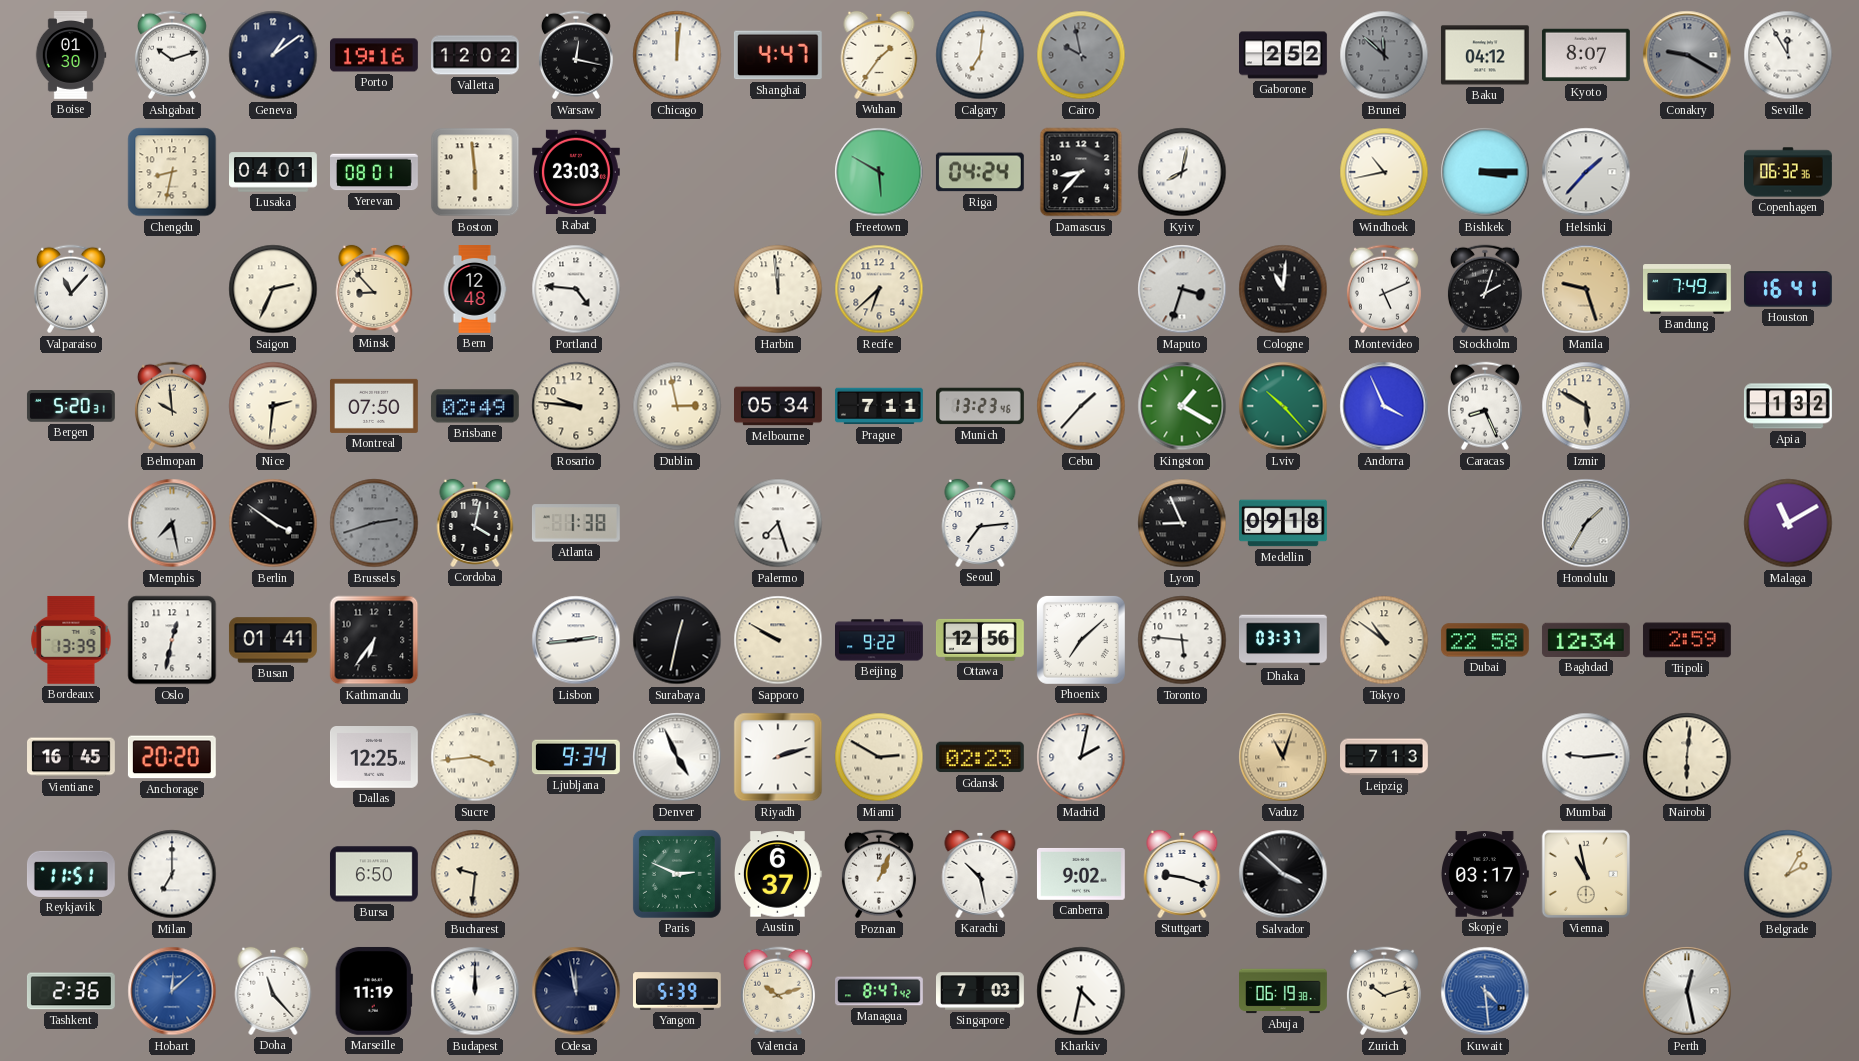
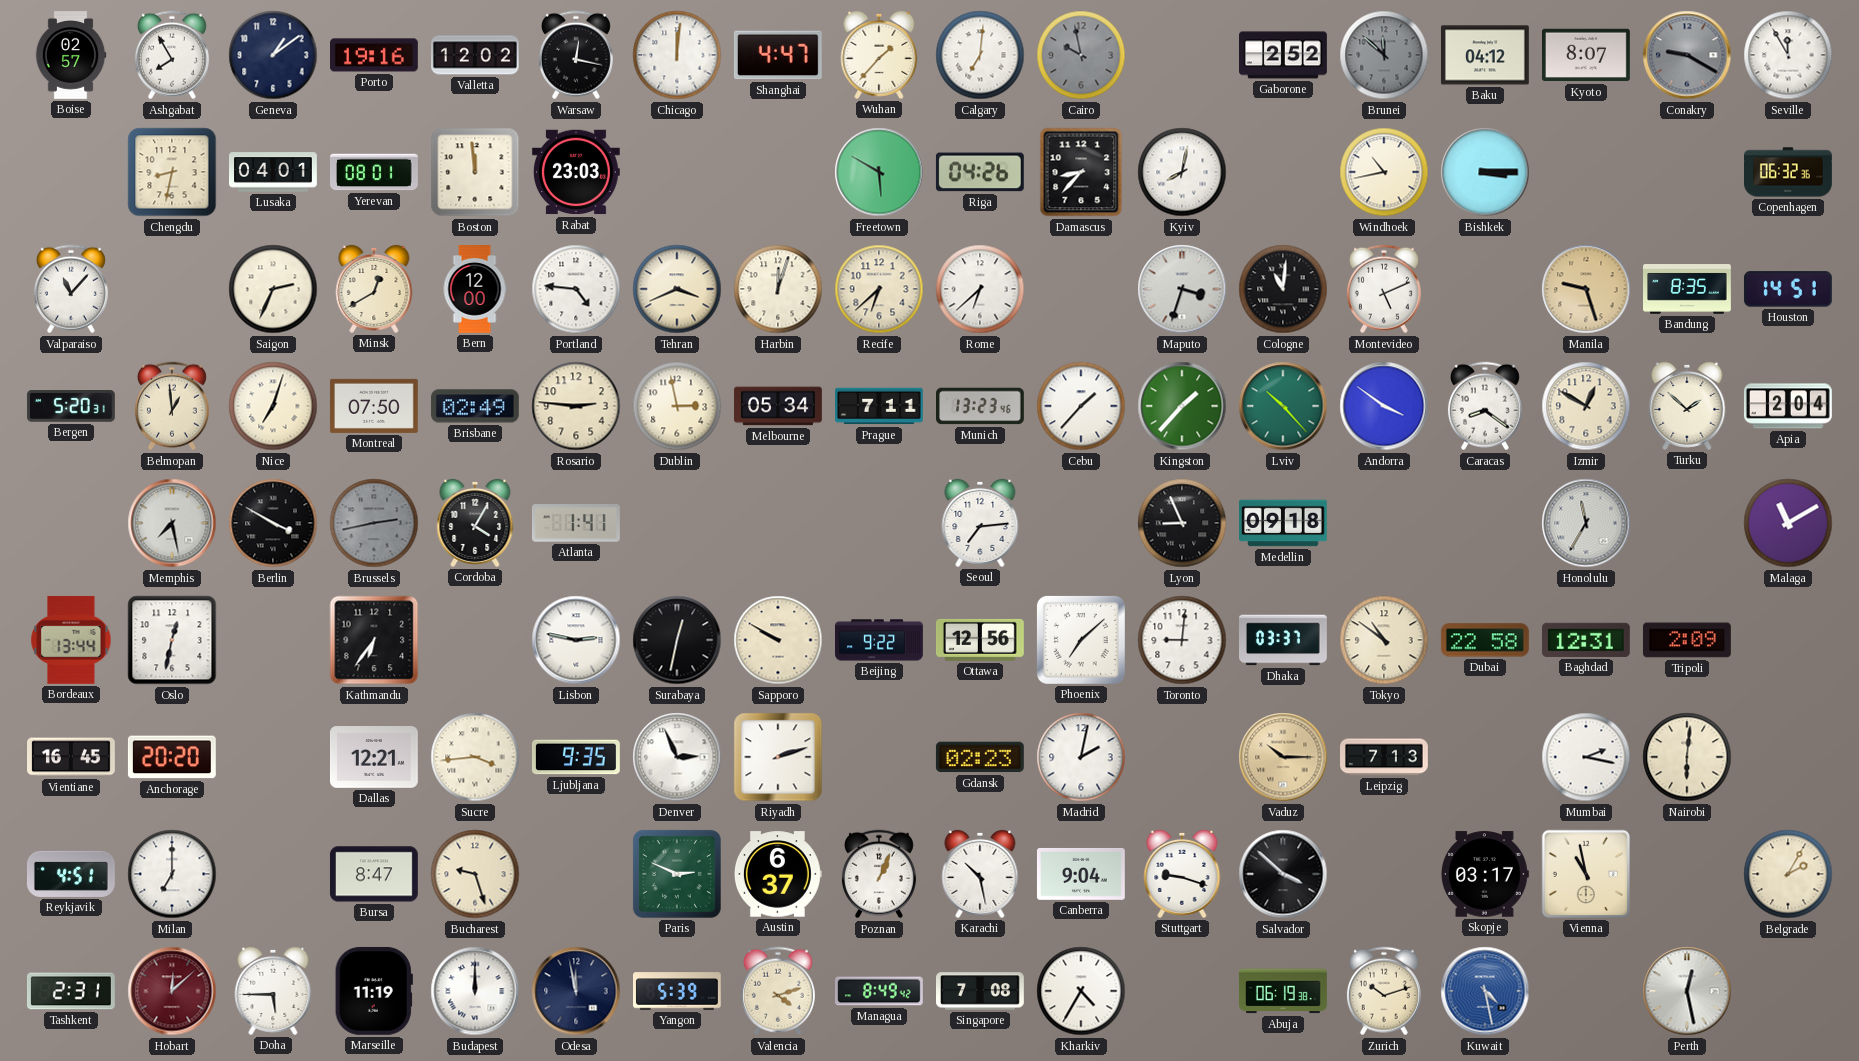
Boise: 01:30 -> 02:57 (71, 56)
Ashgabat: 10:12 -> 7:55 (172, 55)
Wuhan: 1:36 -> 1:37 (879, 55)
Boston: 5:59 -> 11:59 (475, 172)
Riga: 04:24 -> 04:26 (980, 172)
Helsinki: 1:37 -> none (1586, 172)
Minsk: 8:53 -> 12:40 (374, 289)
Bern: 12:48 -> 12:00 (475, 290)
Tehran: none -> 3:41 (677, 289)
Harbin: 11:59 -> 12:03 (778, 289)
Rome: none -> 6:38 (980, 289)
Stockholm: 2:03 -> none (1485, 289)
Bandung: 7:49 -> 8:35 (1688, 290)
Houston: 16:41 -> 14:51 (1788, 289)
Belmopan: 9:59 -> 12:59 (172, 406)
Nice: 2:31 -> 7:03 (273, 406)
Rosario: 9:46 -> 2:46 (576, 406)
Kingston: 1:20 -> 1:37 (1182, 406)
Andorra: 3:56 -> 3:51 (1384, 406)
Caracas: 8:26 -> 8:21 (1485, 406)
Izmir: 5:50 -> 12:50 (1586, 406)
Turku: none -> 1:52 (1687, 406)
Apia: 1:32 -> 2:04 (1788, 406)
Berlin: 3:51 -> 3:50 (273, 523)
Brussels: 2:42 -> 2:43 (374, 523)
Cordoba: 4:02 -> 4:05 (475, 523)
Atlanta: 1:38 -> 1:41 (576, 523)
Palermo: 7:27 -> none (778, 523)
Honolulu: 1:35 -> 11:35 (1586, 523)
Bordeaux: 13:39 -> 13:44 (71, 640)
Busan: 01:41 -> none (273, 640)
Lisbon: 2:44 -> 2:47 (576, 640)
Toronto: 5:46 -> 9:01 (1182, 640)
Baghdad: 12:34 -> 12:31 (1586, 640)
Tripoli: 2:59 -> 2:09 (1687, 640)
Dallas: 12:25 -> 12:21 (375, 758)
Ljubljana: 9:34 -> 9:35 (576, 757)
Denver: 4:56 -> 2:56 (677, 757)
Miami: 2:50 -> none (879, 757)
Vaduz: 11:03 -> 10:15 (1283, 757)
Mumbai: 9:14 -> 2:17 (1586, 757)
Reykjavik: 11:51 -> 4:51 (71, 874)
Bursa: 6:50 -> 8:47 (374, 874)
Bucharest: 9:31 -> 9:27 (475, 874)
Canberra: 9:02 -> 9:04 (1081, 874)
Tashkent: 2:36 -> 2:31 (71, 991)
Hobart dial: blue -> burgundy (172, 991)
Doha: 11:23 -> 5:45 (273, 991)
Valencia: 10:12 -> 4:12 (778, 991)
Managua: 8:47 -> 8:49 (880, 991)
Singapore: 7:03 -> 7:08 (981, 991)
Kharkiv: 4:32 -> 4:35 (1081, 991)
Kuwait: 4:29 -> 4:28 (1485, 991)
